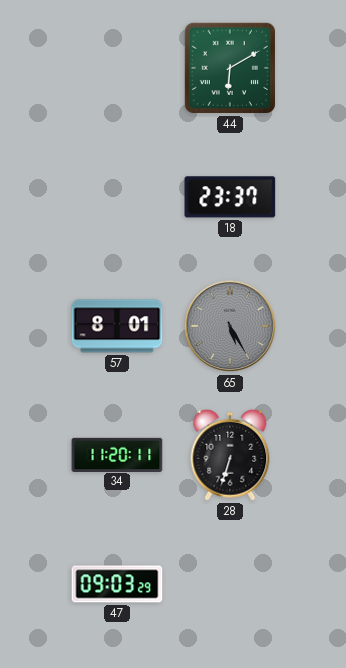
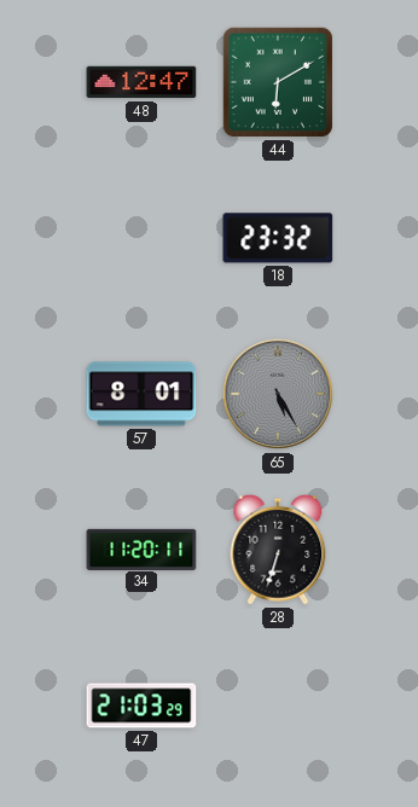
48: none -> 12:47 (141, 82)
18: 23:37 -> 23:32 (278, 238)
47: 09:03 -> 21:03 (141, 706)
